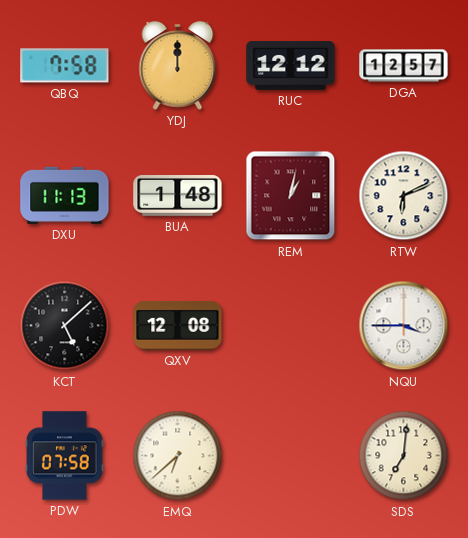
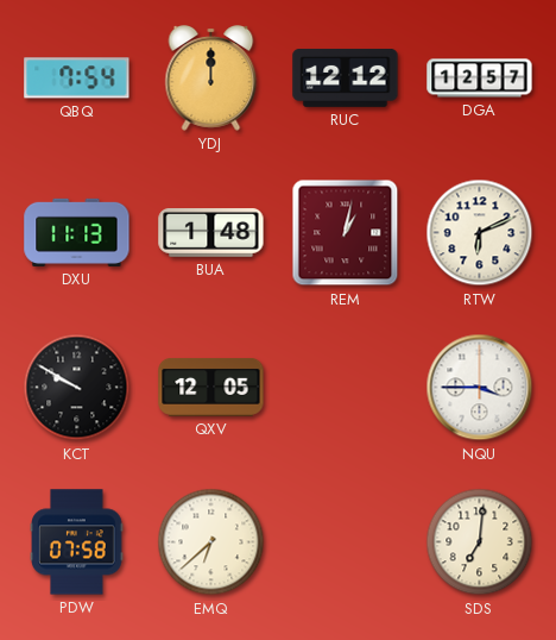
QBQ: 7:58 -> 7:54 (77, 79)
KCT: 5:08 -> 9:50 (77, 388)
QXV: 12:08 -> 12:05 (211, 388)
